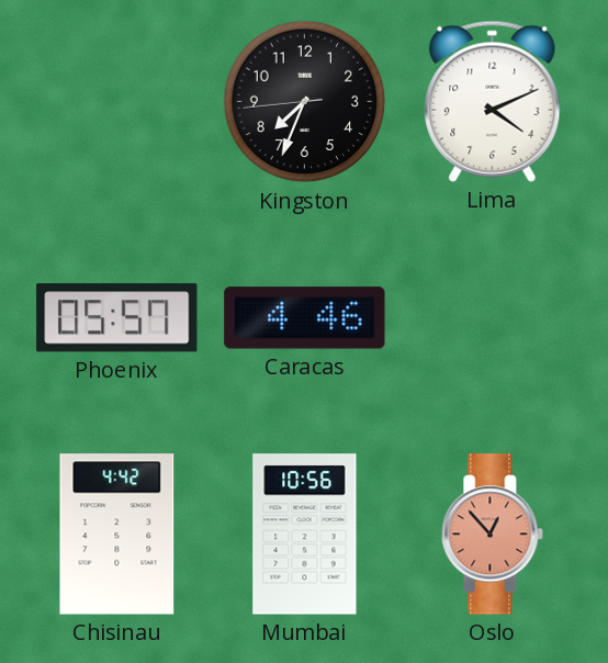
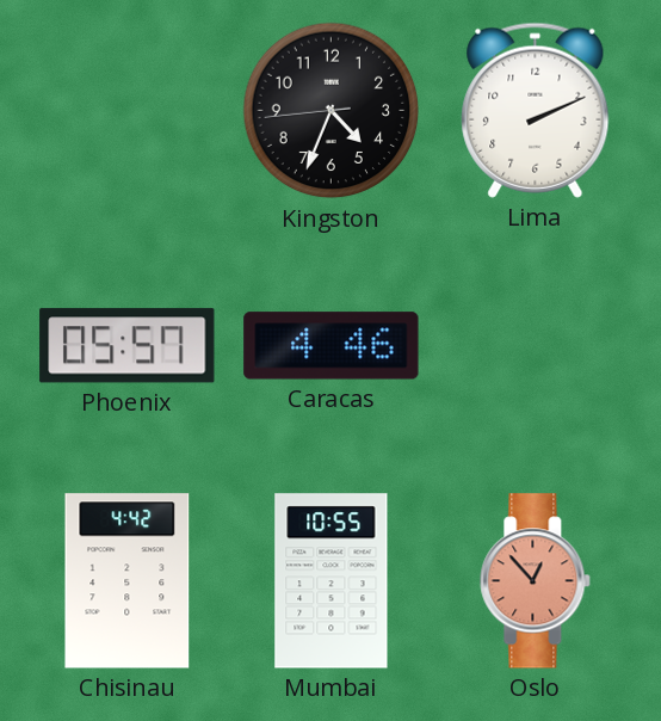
Kingston: 7:33 -> 4:33 (332, 111)
Lima: 4:11 -> 2:11 (536, 110)
Mumbai: 10:56 -> 10:55 (332, 581)
